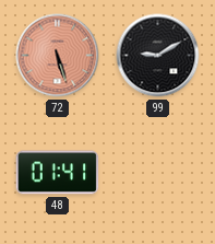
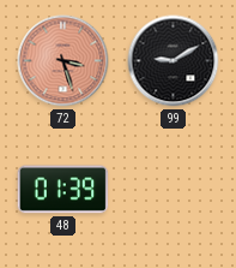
72: 5:27 -> 3:27 (63, 61)
48: 01:41 -> 01:39 (63, 190)
